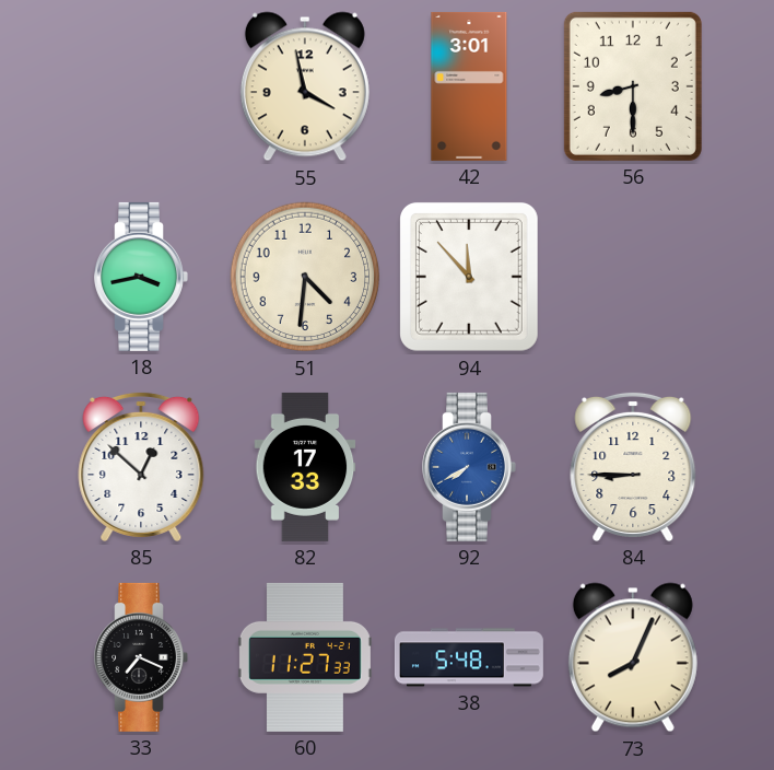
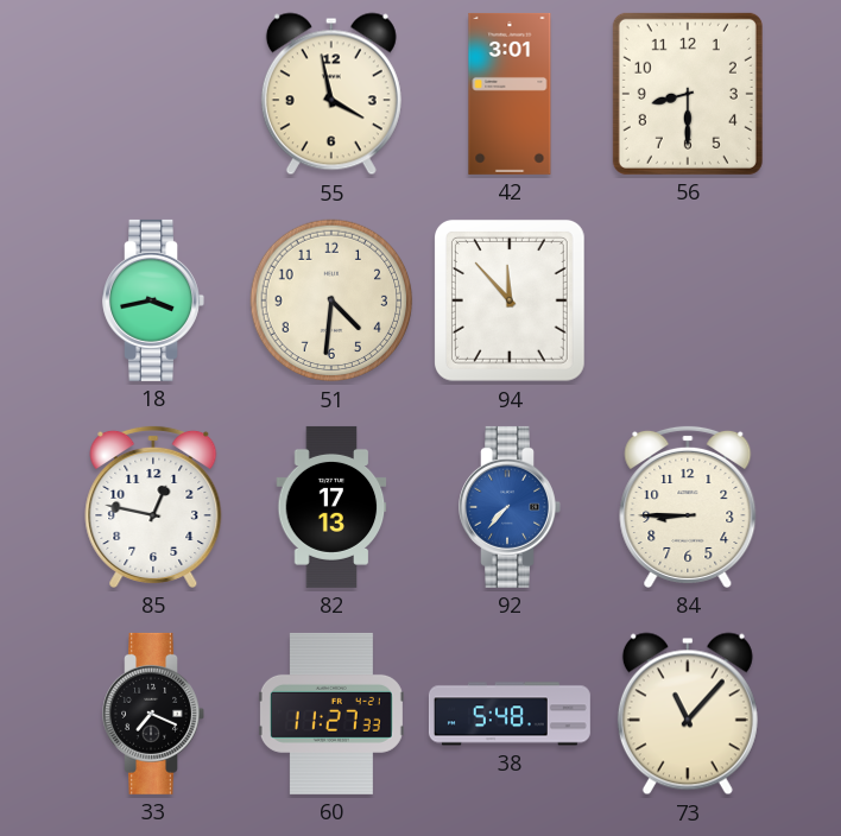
85: 12:52 -> 12:47 (153, 506)
82: 17:33 -> 17:13 (331, 507)
92: 7:40 -> 7:37 (510, 507)
73: 8:04 -> 11:07 (688, 714)
